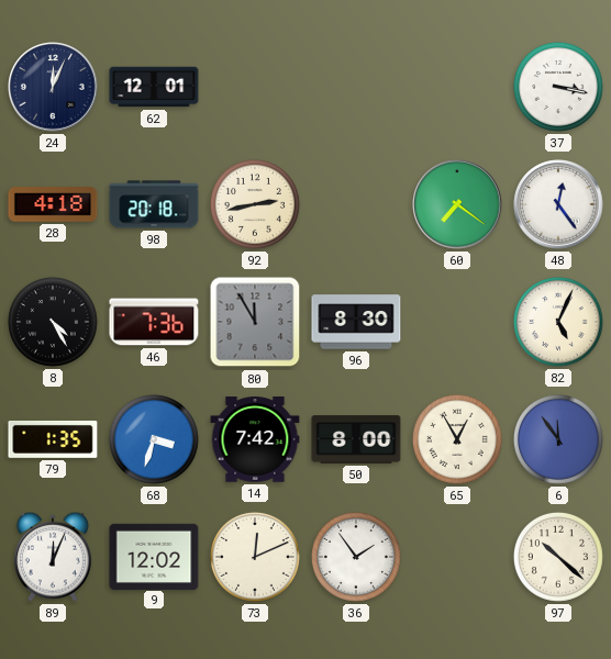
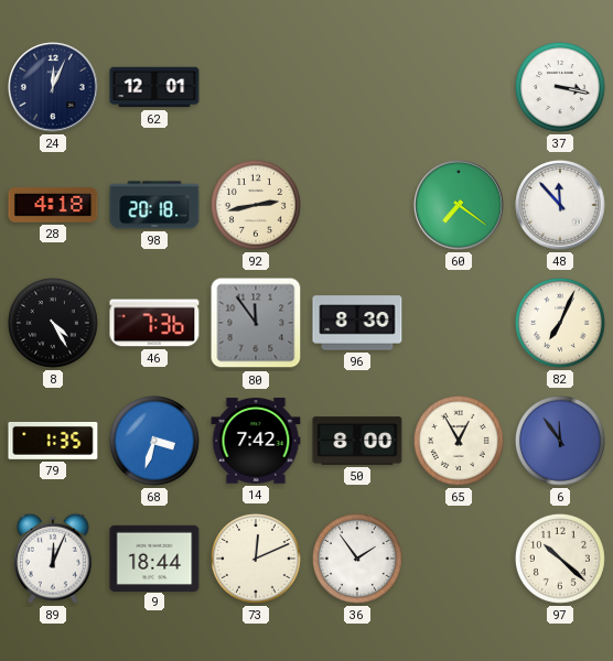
48: 12:24 -> 11:53 (560, 205)
80: 11:55 -> 11:54 (256, 323)
82: 5:04 -> 7:04 (560, 323)
9: 12:02 -> 18:44 (154, 557)
